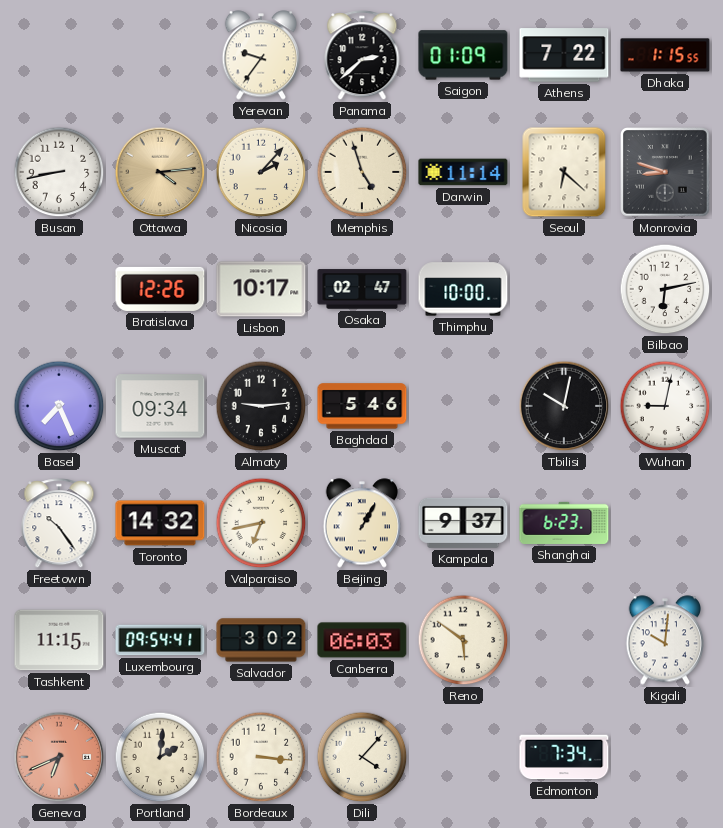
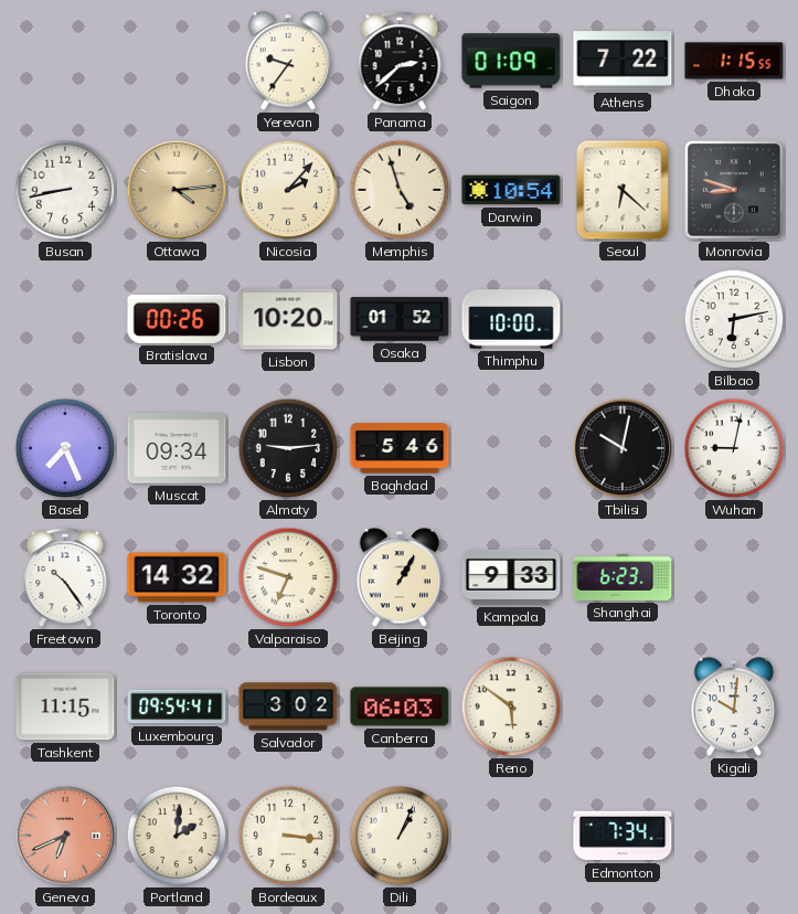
Darwin: 11:14 -> 10:54 (511, 190)
Bratislava: 12:26 -> 00:26 (177, 319)
Lisbon: 10:17 -> 10:20 (288, 319)
Osaka: 02:47 -> 01:52 (400, 319)
Valparaiso: 6:43 -> 6:48 (288, 577)
Kampala: 9:37 -> 9:33 (511, 577)
Dili: 4:07 -> 1:04 (400, 836)
